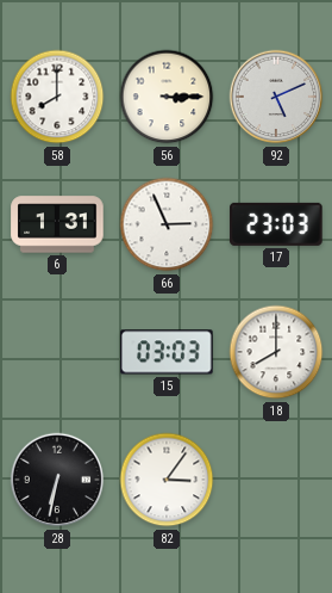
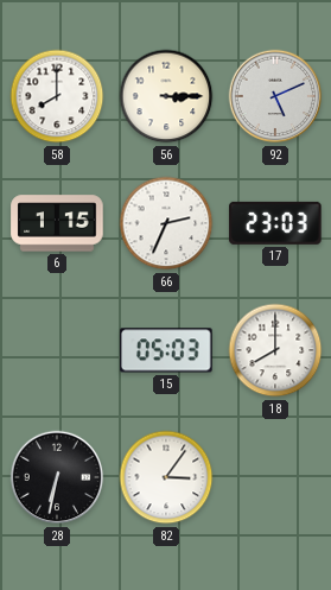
6: 1:31 -> 1:15 (57, 223)
66: 2:56 -> 2:34 (166, 223)
15: 03:03 -> 05:03 (166, 350)
